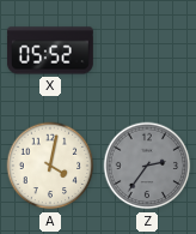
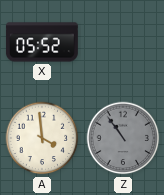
A: 4:02 -> 3:59 (42, 138)
Z: 2:36 -> 10:54 (123, 138)
